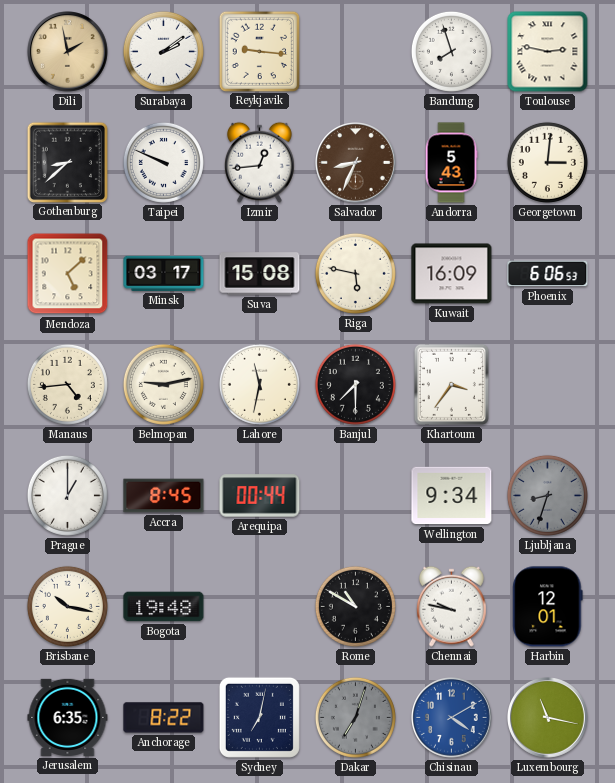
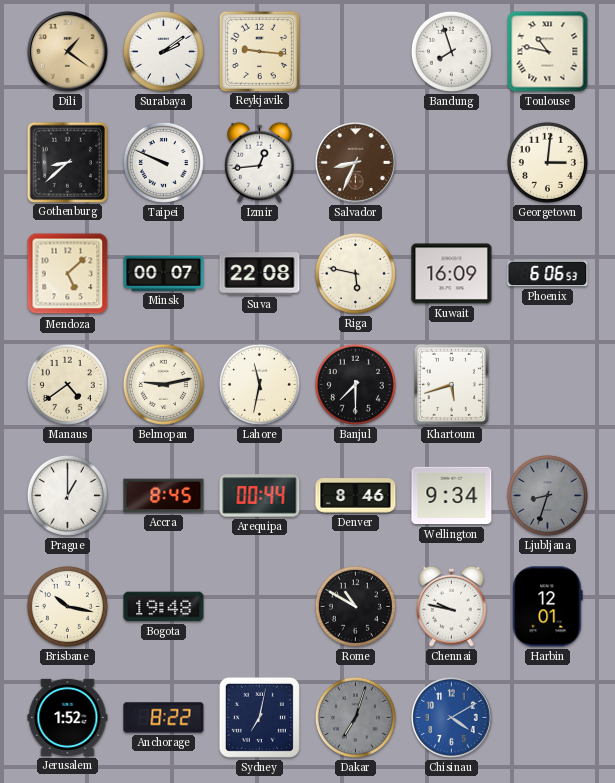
Dili: 1:58 -> 1:21 (68, 52)
Toulouse: 2:47 -> 10:47 (548, 52)
Andorra: 5:43 -> none (451, 163)
Minsk: 03:17 -> 00:07 (164, 273)
Suva: 15:08 -> 22:08 (260, 274)
Manaus: 4:44 -> 4:39 (67, 384)
Khartoum: 3:36 -> 5:42 (451, 384)
Denver: none -> 8:46 (356, 496)
Jerusalem: 6:35 -> 1:52 (68, 717)
Luxembourg: 11:17 -> none (548, 718)
